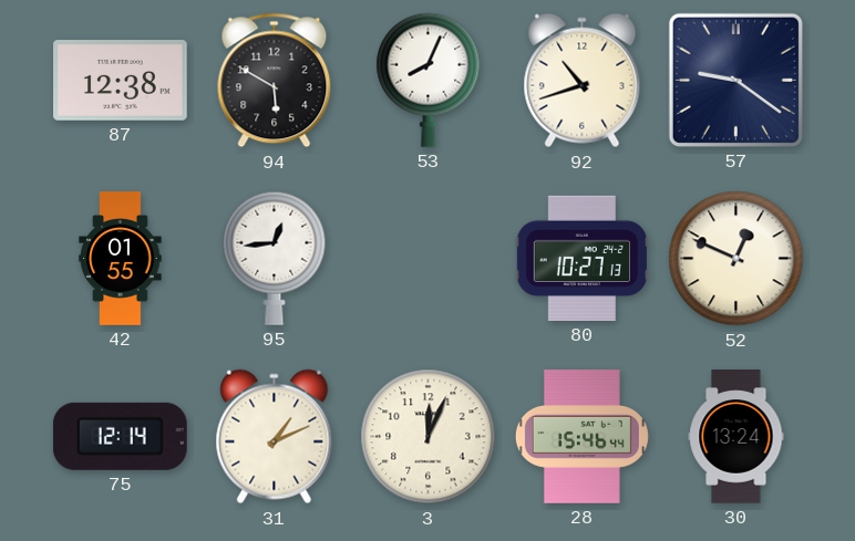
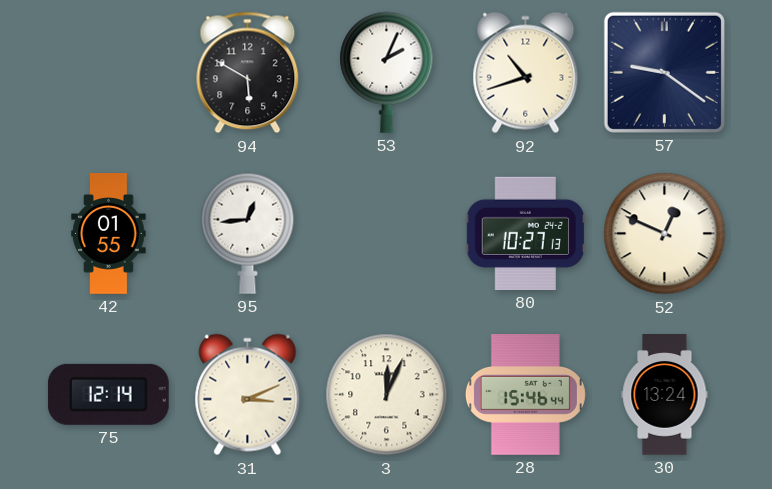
87: 12:38 -> none (121, 81)
53: 8:04 -> 2:04 (387, 72)
31: 1:11 -> 3:11 (248, 395)
